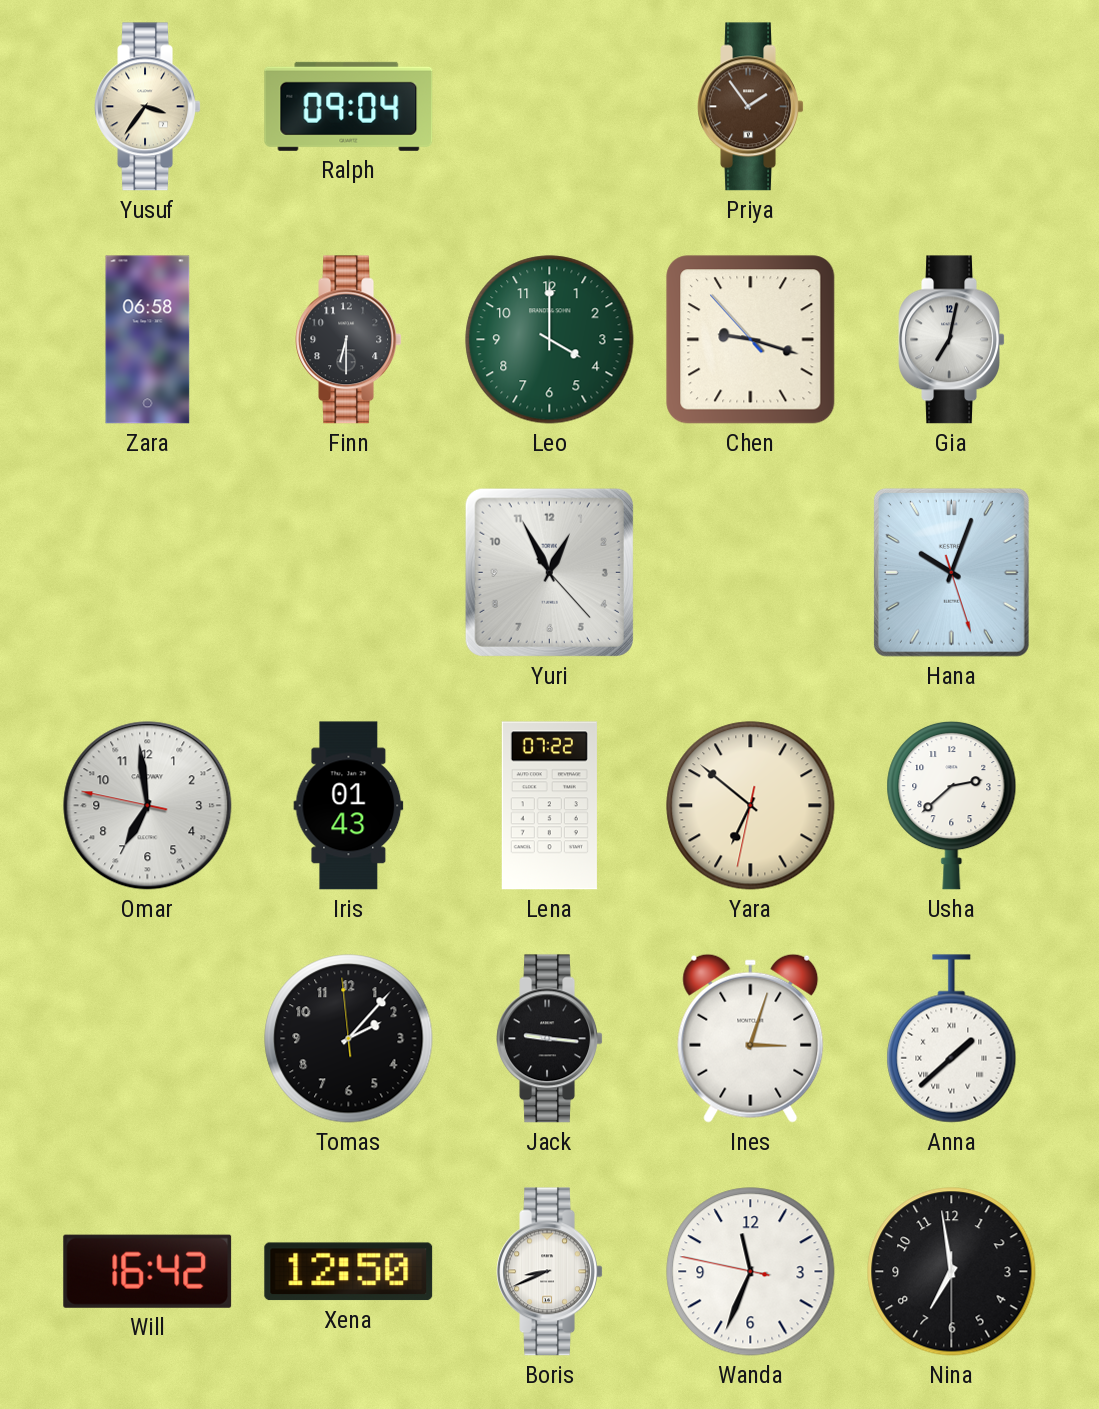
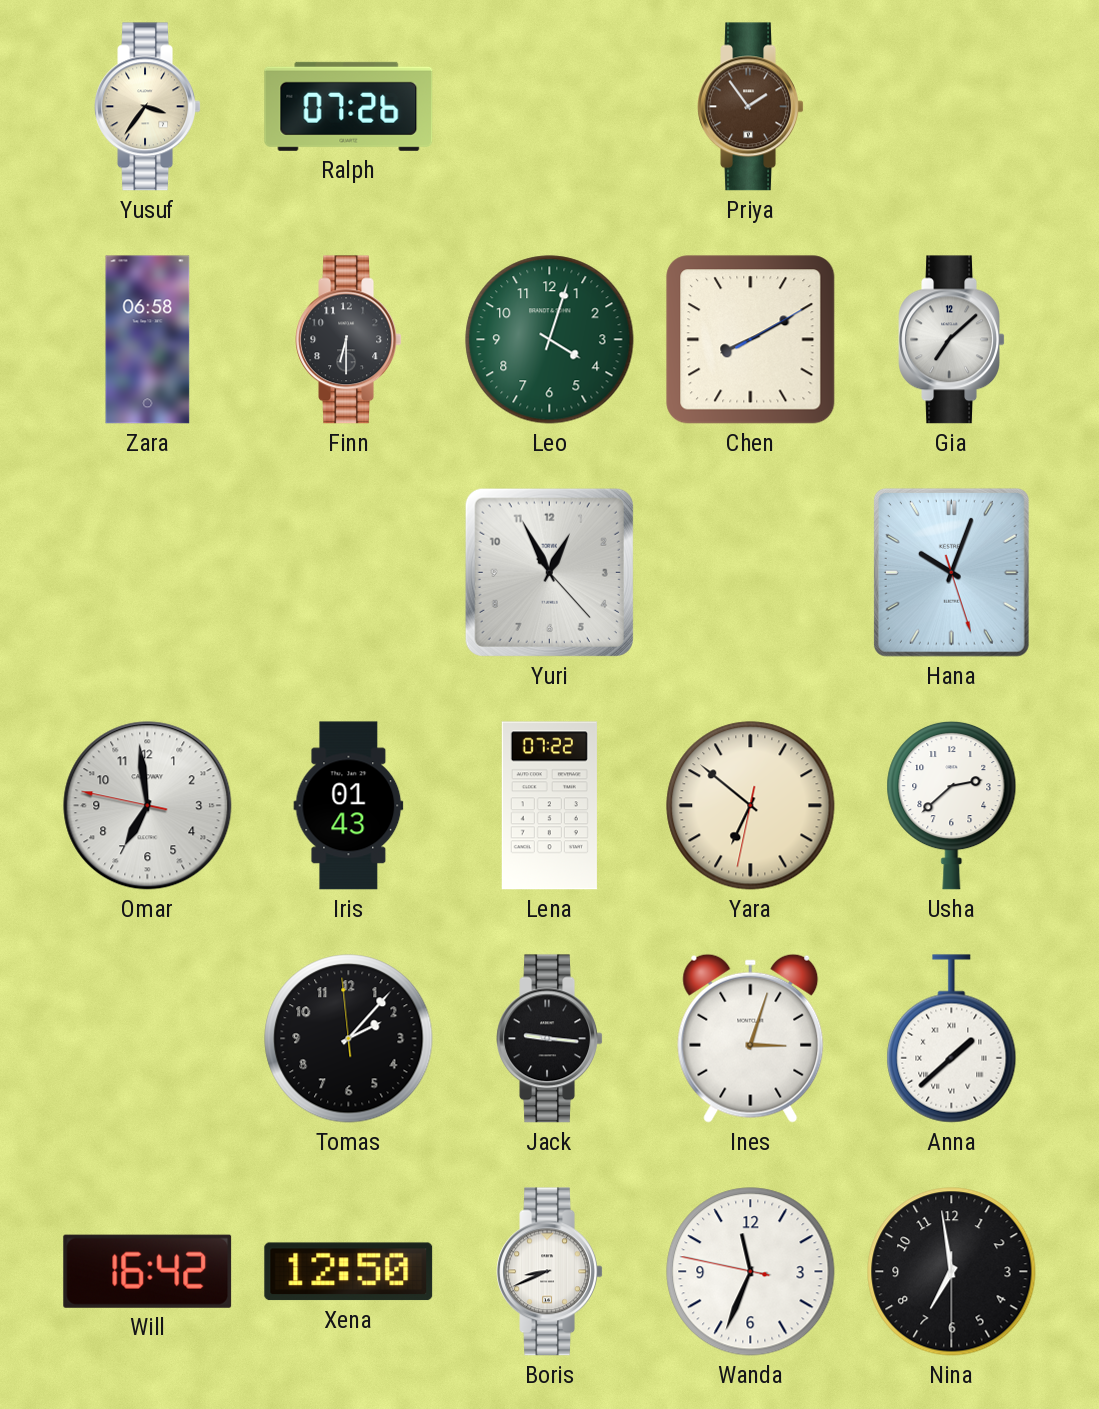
Ralph: 09:04 -> 07:26 (349, 106)
Leo: 4:00 -> 4:03 (550, 340)
Chen: 9:17 -> 8:10 (751, 340)
Gia: 7:02 -> 7:08 (951, 340)
